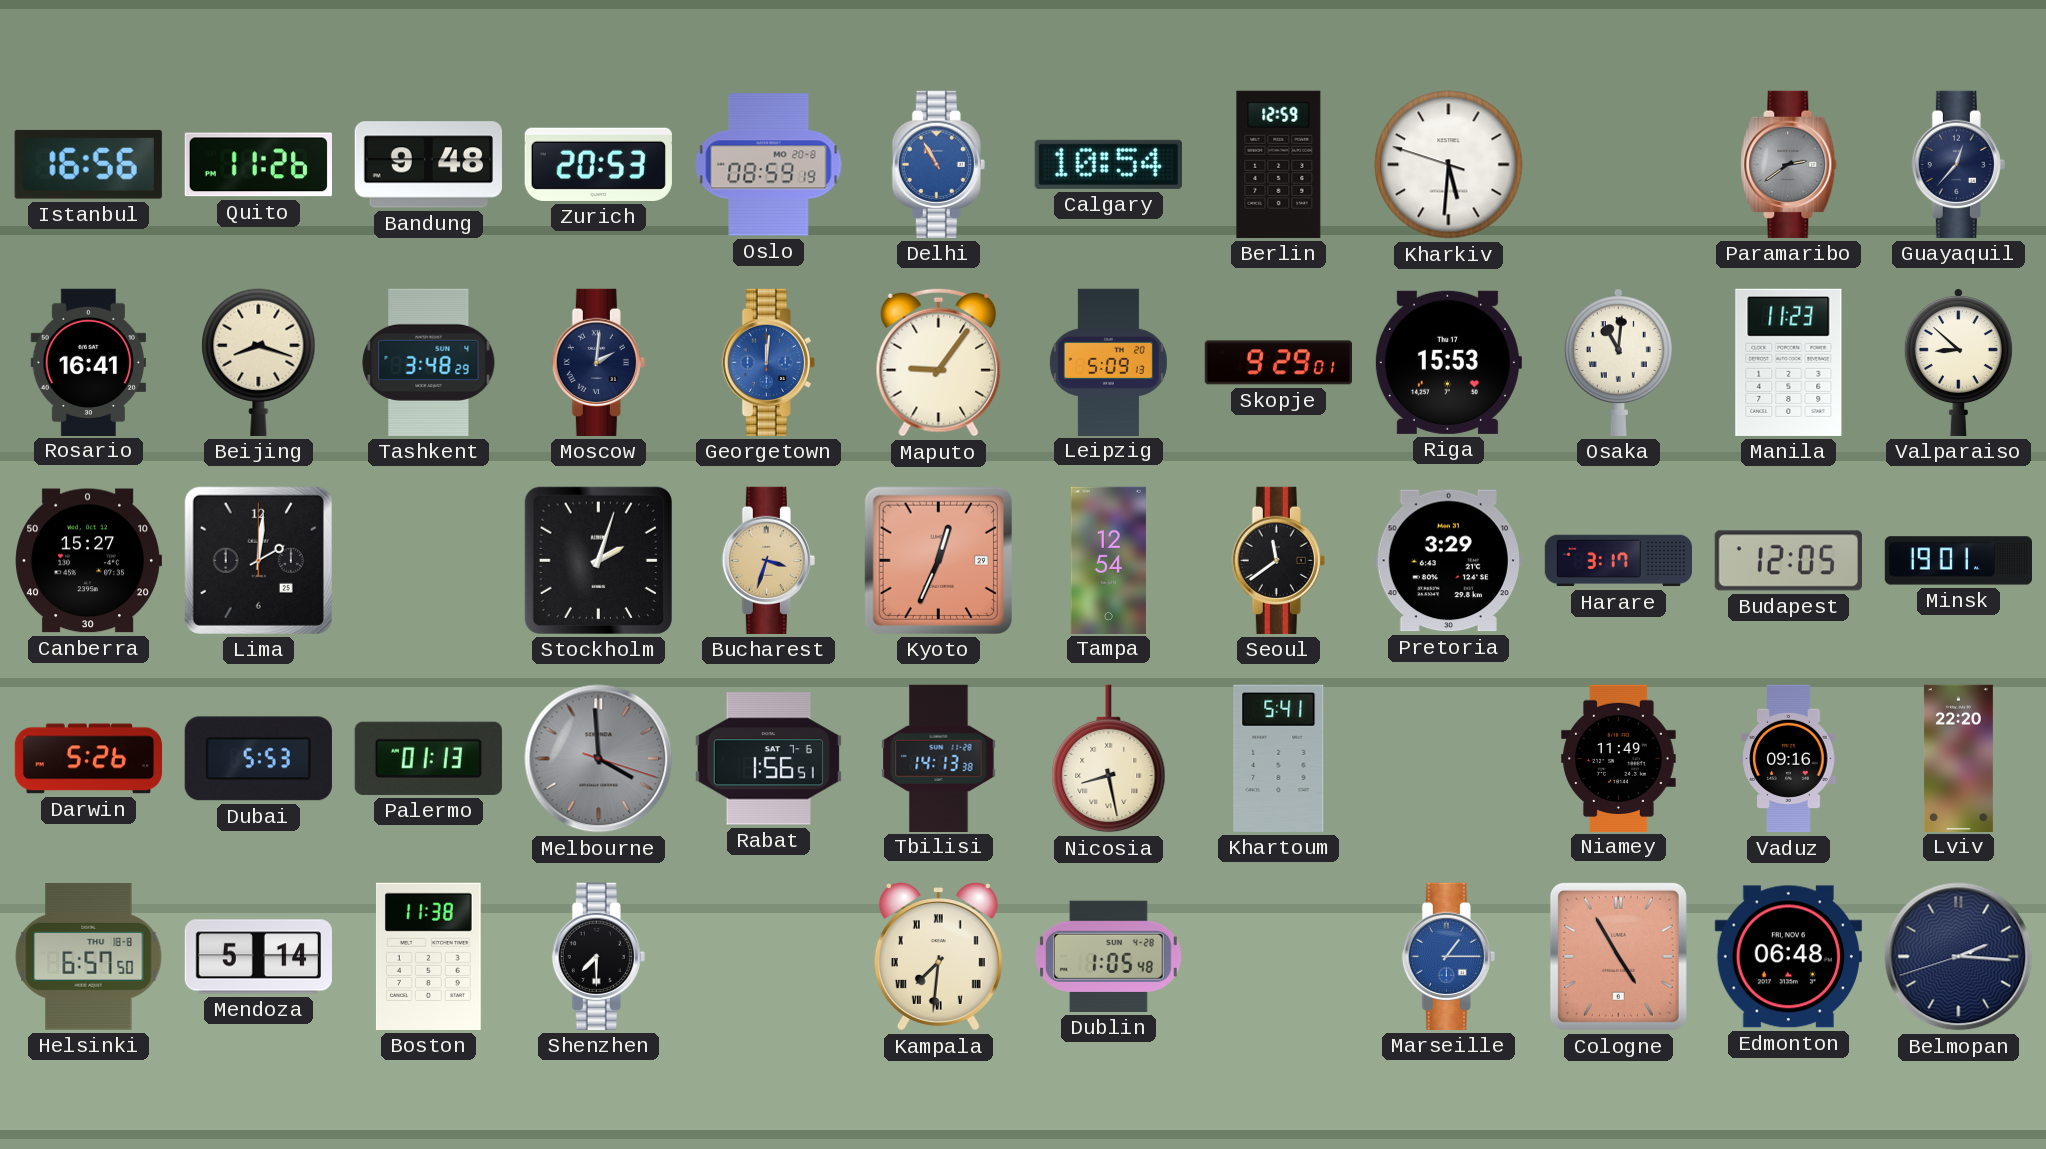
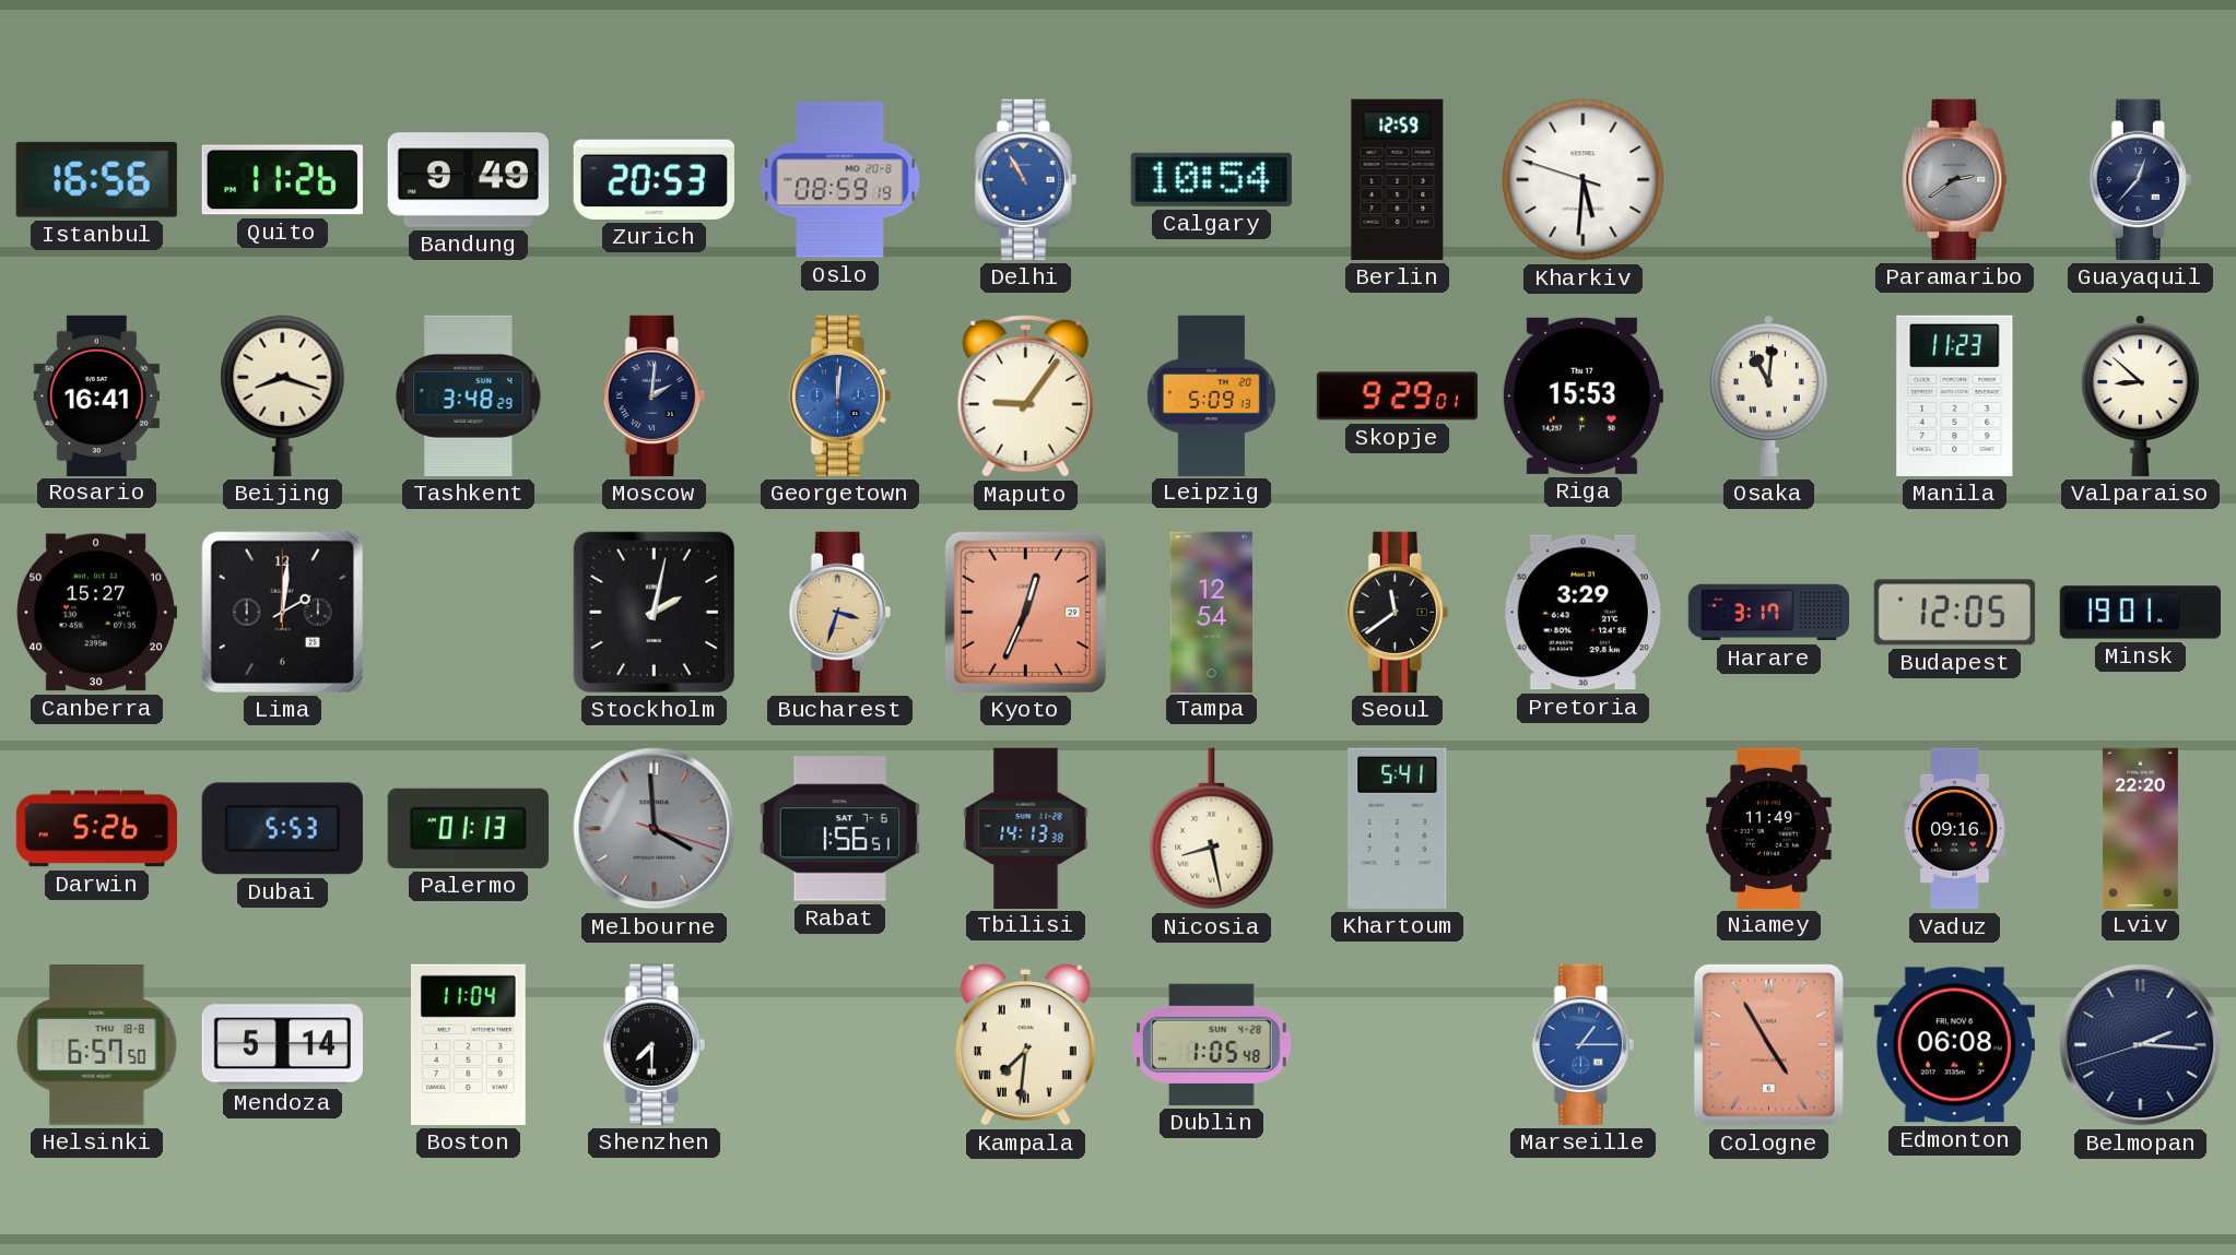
Bandung: 9:48 -> 9:49 (468, 180)
Stockholm: 2:03 -> 2:02 (654, 612)
Boston: 11:38 -> 11:04 (468, 1044)
Edmonton: 06:48 -> 06:08 (1954, 1045)
